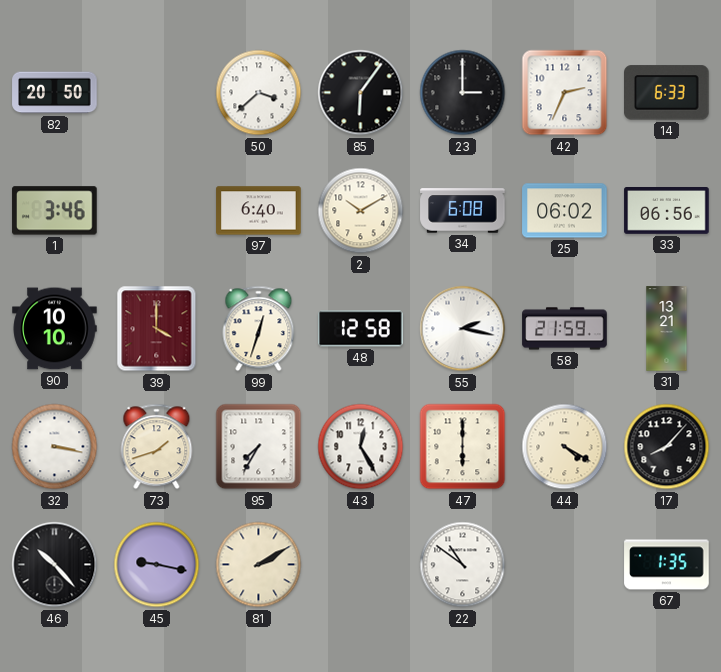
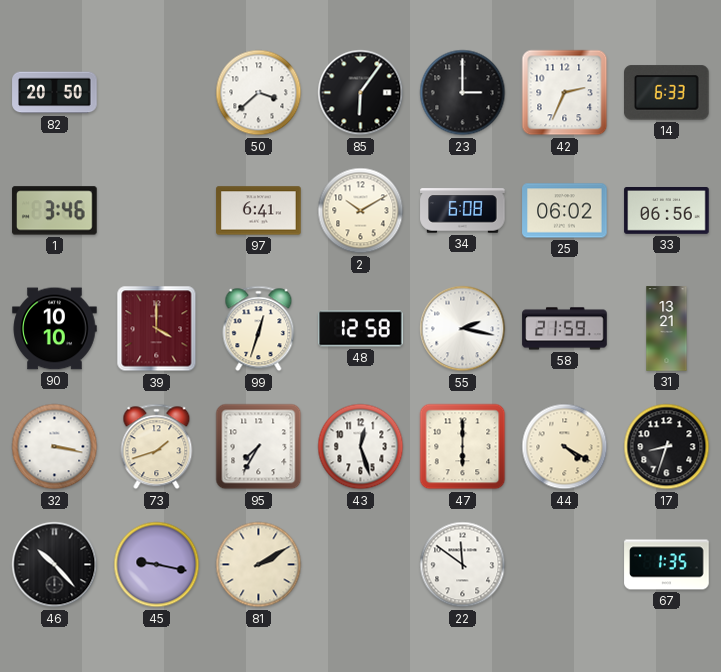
97: 6:40 -> 6:41 (259, 211)
43: 12:25 -> 12:27 (361, 447)
17: 8:07 -> 8:33 (667, 447)
22: 10:51 -> 11:51 (463, 565)
